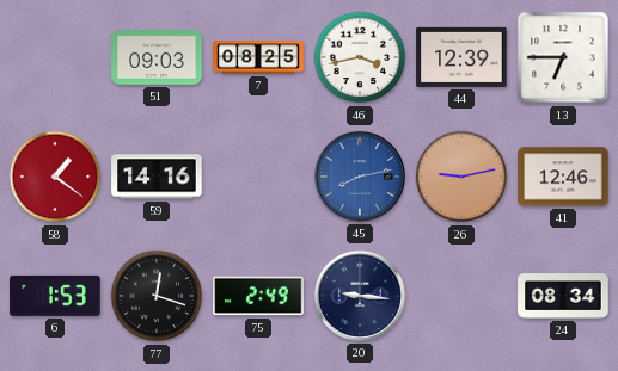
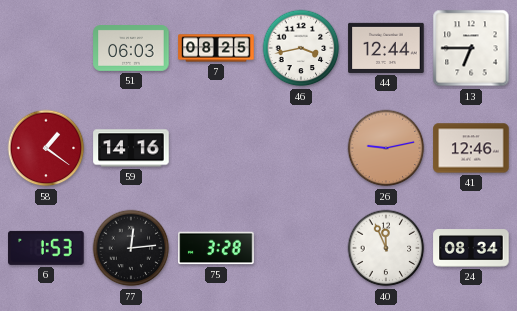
51: 09:03 -> 06:03 (131, 49)
44: 12:39 -> 12:44 (386, 48)
45: 8:13 -> none (360, 177)
77: 12:18 -> 12:14 (131, 248)
75: 2:49 -> 3:28 (216, 248)
20: 9:16 -> none (360, 296)
40: none -> 11:56 (386, 248)
